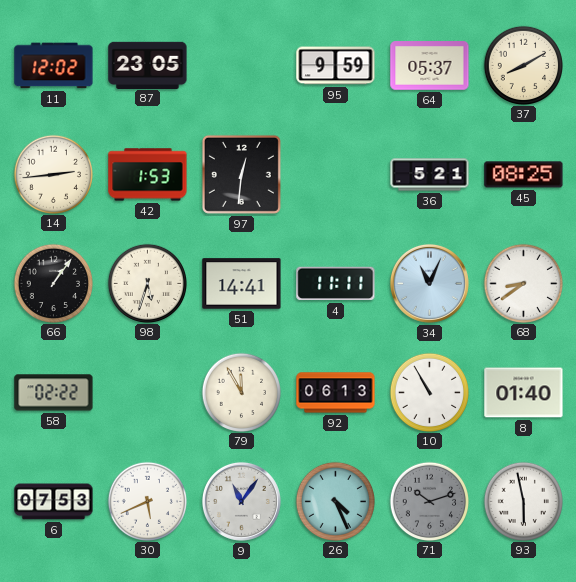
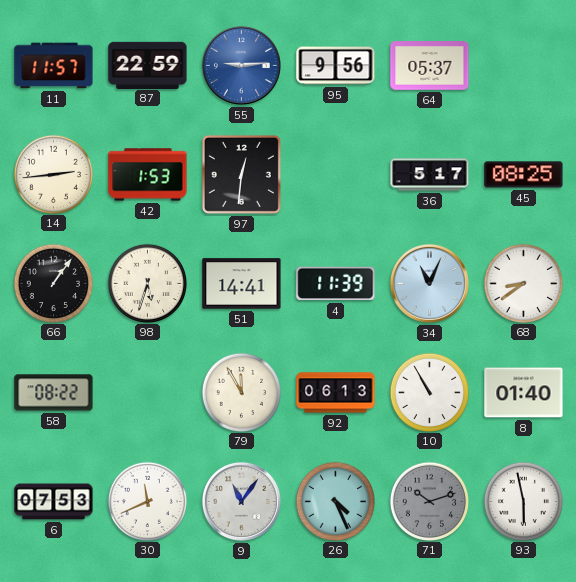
11: 12:02 -> 11:57 (54, 66)
87: 23:05 -> 22:59 (148, 65)
55: none -> 9:14 (241, 65)
95: 9:59 -> 9:56 (336, 66)
37: 8:10 -> none (523, 65)
36: 5:21 -> 5:17 (430, 175)
4: 11:11 -> 11:39 (336, 284)
58: 02:22 -> 08:22 (54, 393)
30: 5:41 -> 11:41 (147, 501)
